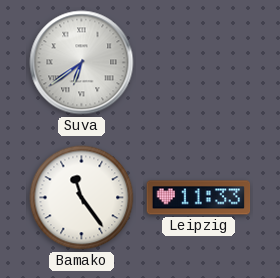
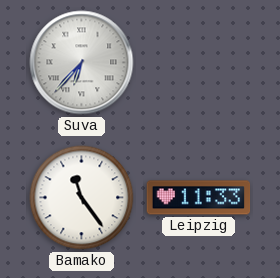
Suva: 6:39 -> 6:37 (82, 63)
